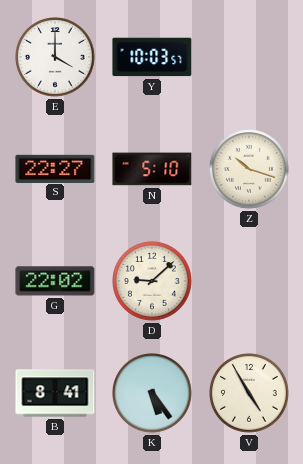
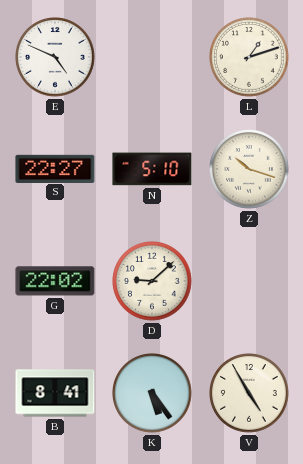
E: 4:00 -> 4:49 (56, 58)
Y: 10:03 -> none (152, 57)
L: none -> 1:12 (250, 58)
